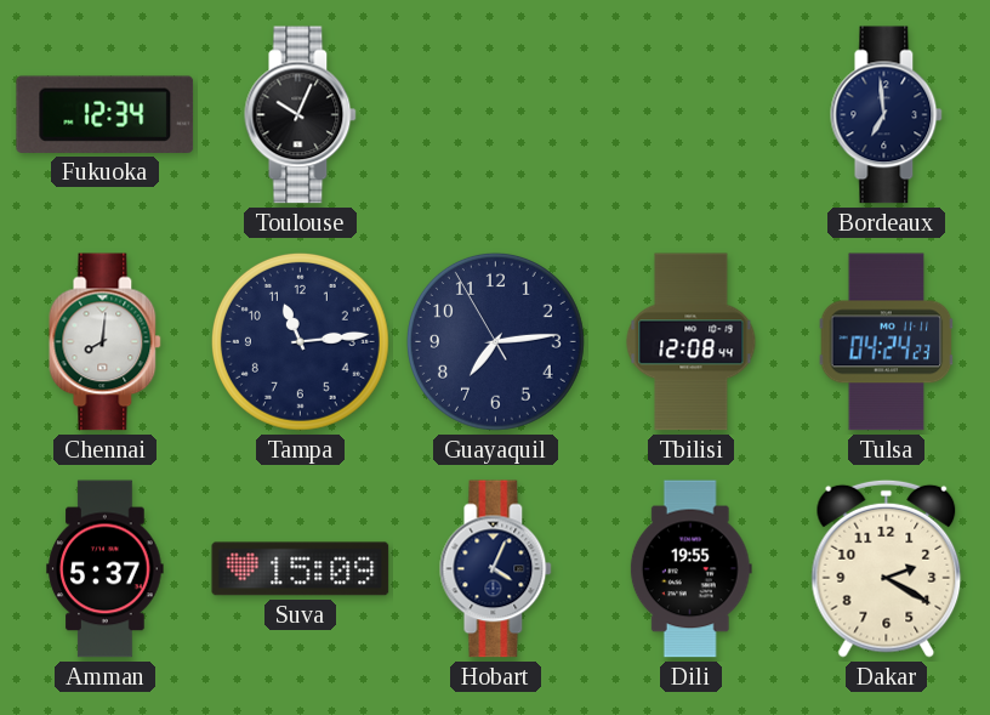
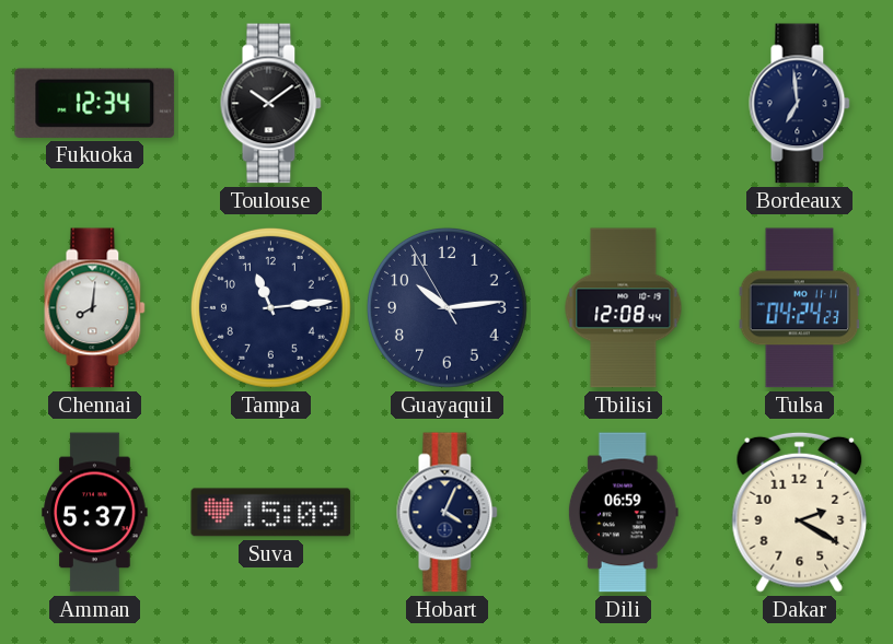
Toulouse: 10:04 -> 10:09 (271, 104)
Guayaquil: 7:13 -> 10:13 (447, 307)
Dili: 19:55 -> 06:59 (623, 513)
